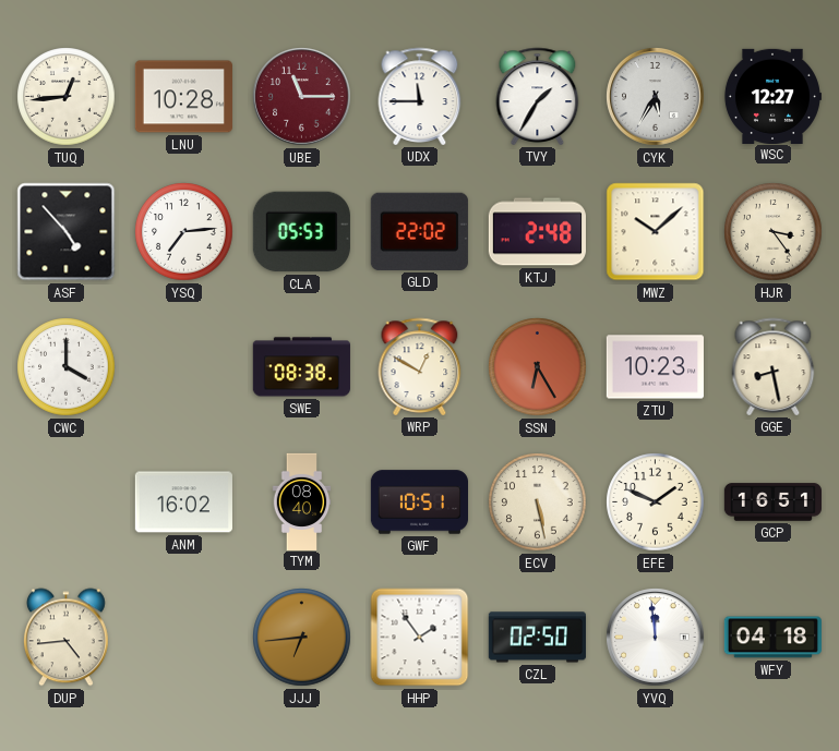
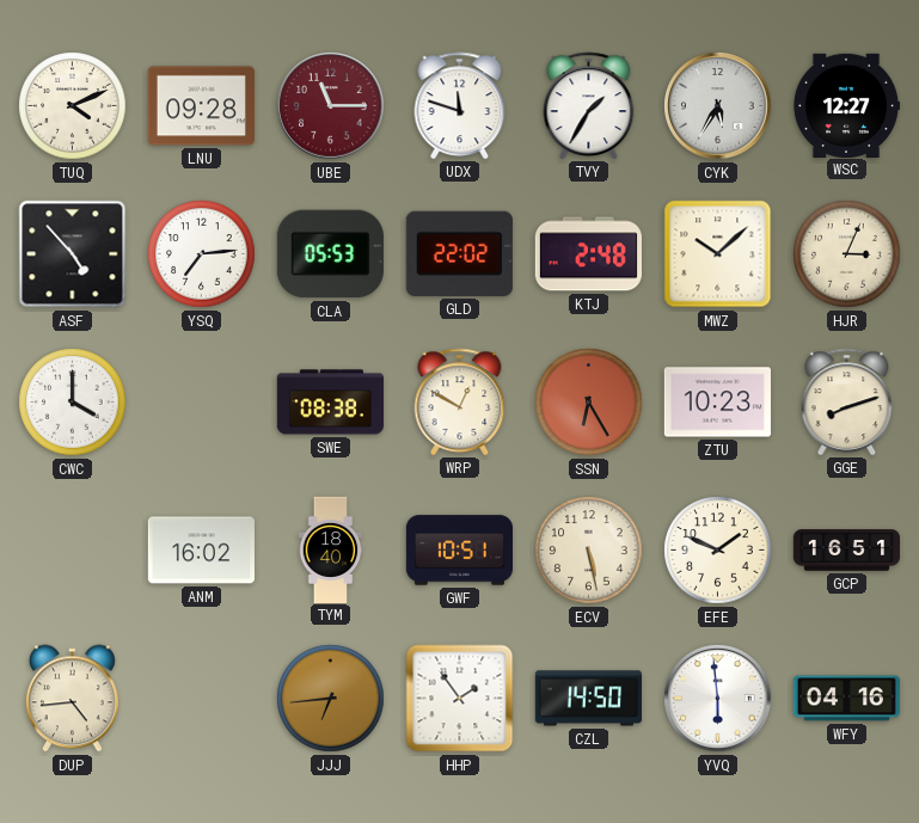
TUQ: 12:44 -> 4:11 (73, 106)
LNU: 10:28 -> 09:28 (201, 106)
UDX: 11:45 -> 11:48 (460, 105)
HJR: 3:24 -> 3:04 (847, 254)
GGE: 8:28 -> 8:12 (847, 401)
TYM: 08:40 -> 18:40 (331, 549)
CZL: 02:50 -> 14:50 (588, 699)
YVQ: 11:59 -> 5:59 (718, 699)
WFY: 04:18 -> 04:16 (846, 699)
